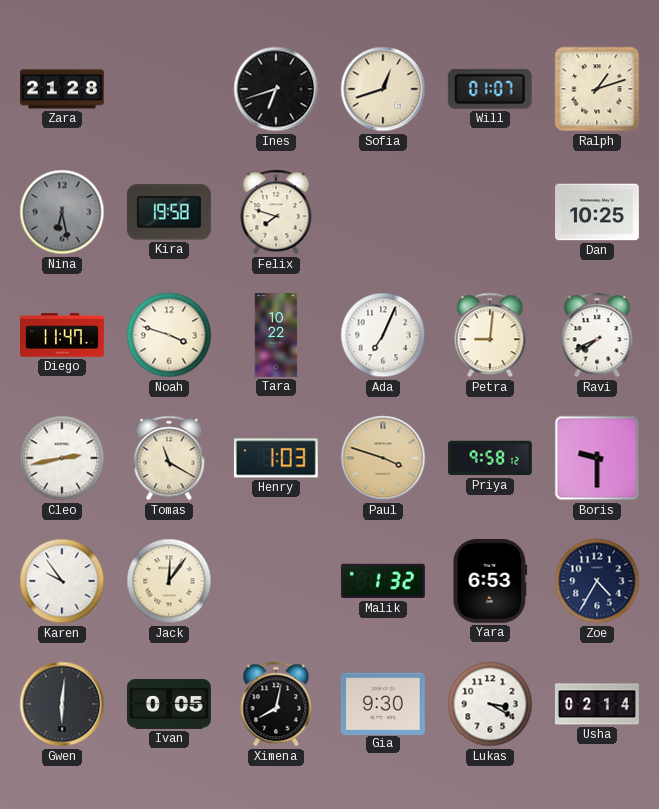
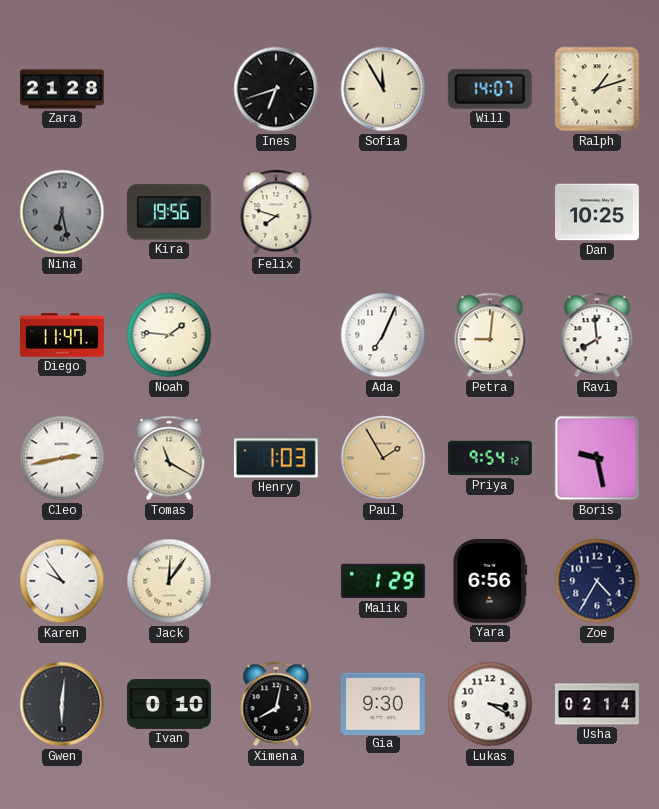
Sofia: 12:42 -> 11:55 (383, 89)
Will: 01:07 -> 14:07 (490, 89)
Kira: 19:58 -> 19:56 (169, 212)
Noah: 3:48 -> 1:46 (169, 335)
Tara: 10:22 -> none (276, 336)
Ravi: 7:41 -> 7:59 (597, 335)
Paul: 3:48 -> 1:55 (383, 458)
Priya: 9:58 -> 9:54 (490, 458)
Boris: 9:30 -> 9:28 (597, 458)
Malik: 1:32 -> 1:29 (383, 581)
Yara: 6:53 -> 6:56 (490, 581)
Ivan: 0:05 -> 0:10 (169, 704)
